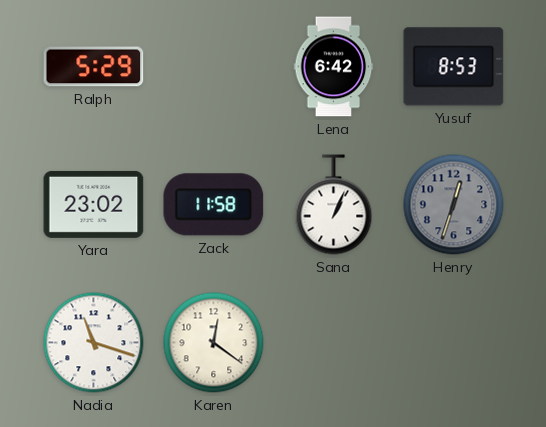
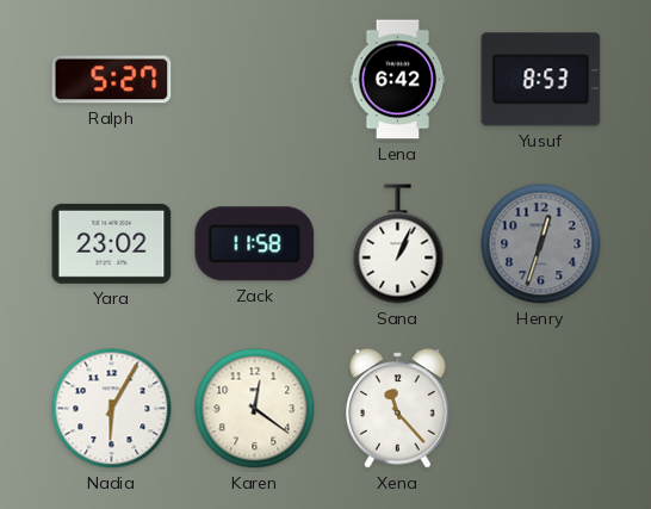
Ralph: 5:29 -> 5:27 (112, 80)
Nadia: 11:18 -> 6:05 (112, 409)
Xena: none -> 11:23 (398, 409)
